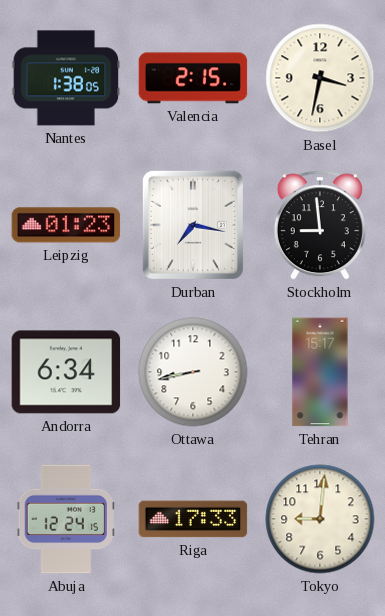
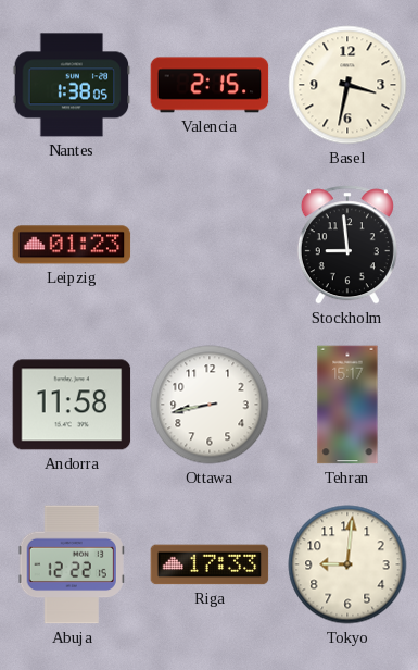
Durban: 7:17 -> none (193, 225)
Andorra: 6:34 -> 11:58 (72, 405)
Abuja: 12:24 -> 12:22 (72, 564)
